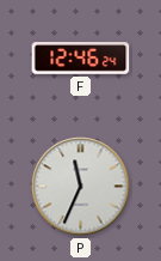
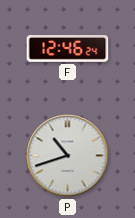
P: 11:34 -> 10:42 (68, 156)
